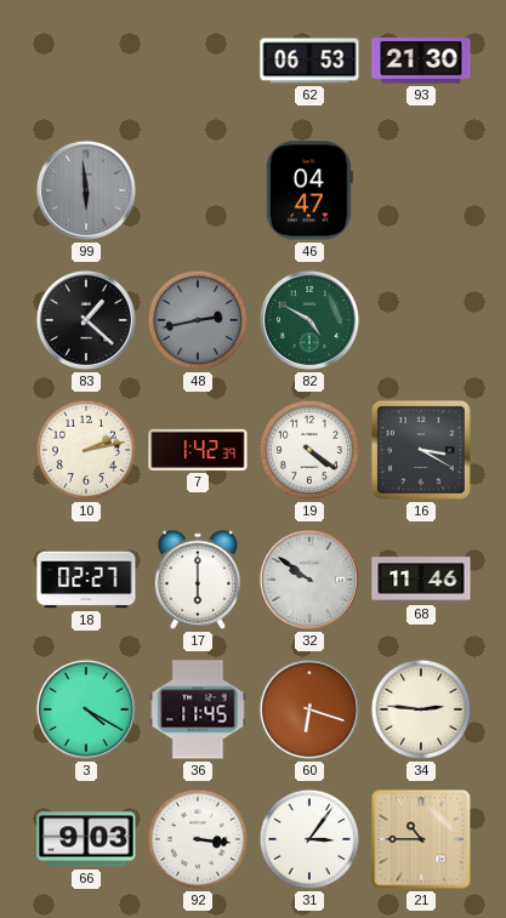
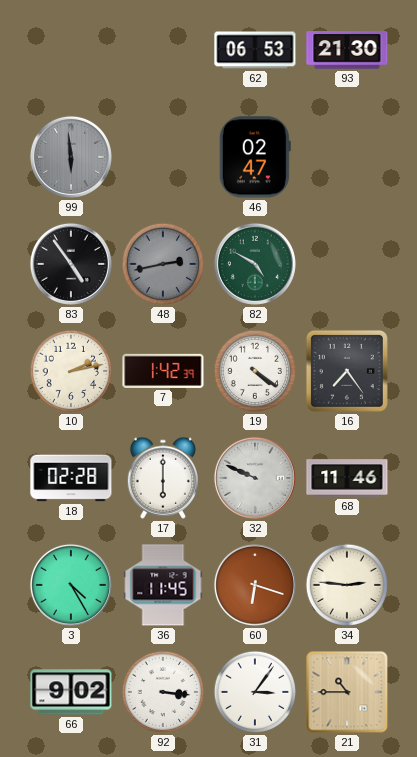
46: 04:47 -> 02:47 (255, 157)
83: 1:22 -> 4:54 (71, 264)
16: 3:20 -> 7:24 (347, 371)
18: 02:27 -> 02:28 (71, 478)
32: 9:51 -> 9:49 (255, 478)
3: 4:20 -> 4:25 (71, 585)
66: 9:03 -> 9:02 (71, 692)
